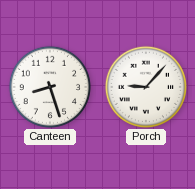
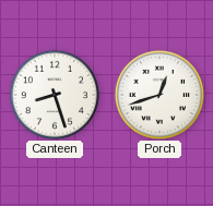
Porch: 9:07 -> 12:42 (158, 94)
